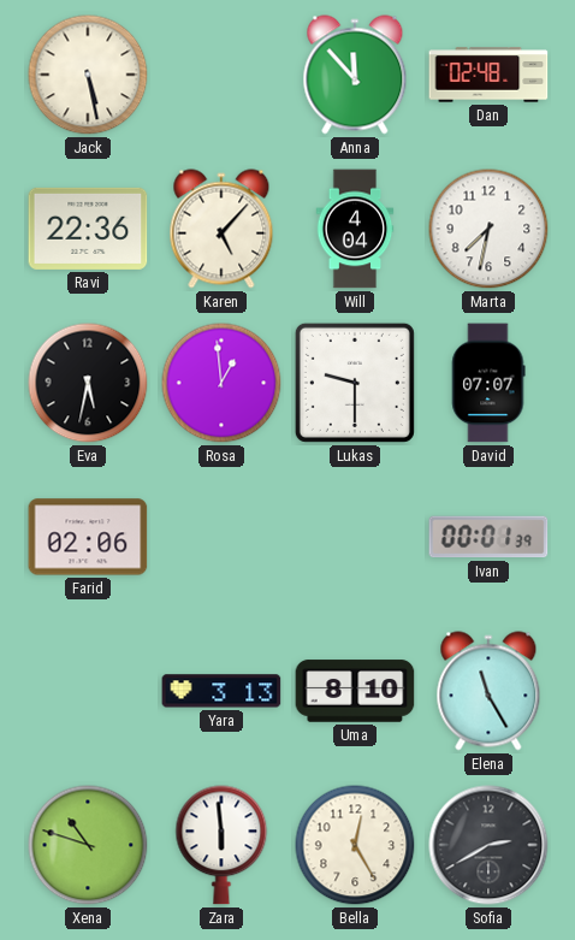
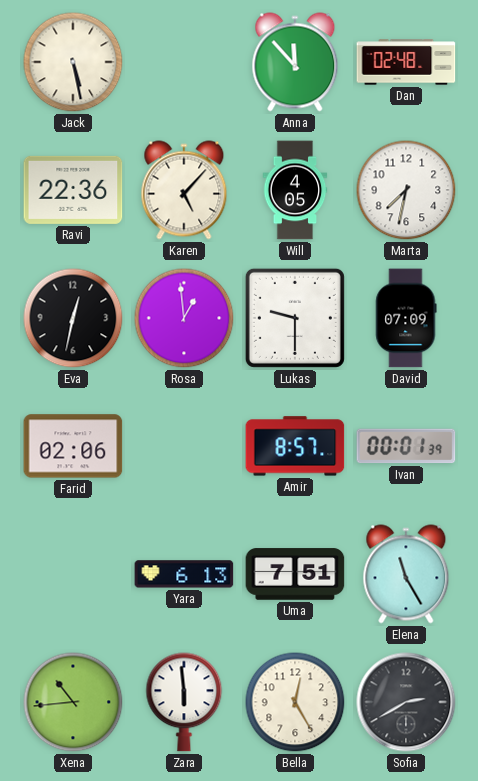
Will: 4:04 -> 4:05 (295, 190)
Eva: 5:32 -> 12:32 (73, 318)
David: 07:07 -> 07:09 (406, 318)
Amir: none -> 8:57 (295, 446)
Yara: 3:13 -> 6:13 (184, 574)
Uma: 8:10 -> 7:51 (295, 574)
Xena: 10:48 -> 10:44 (73, 702)
